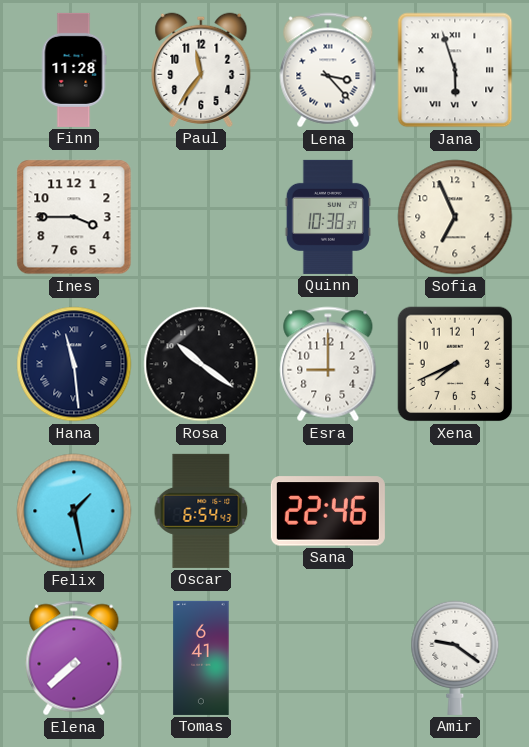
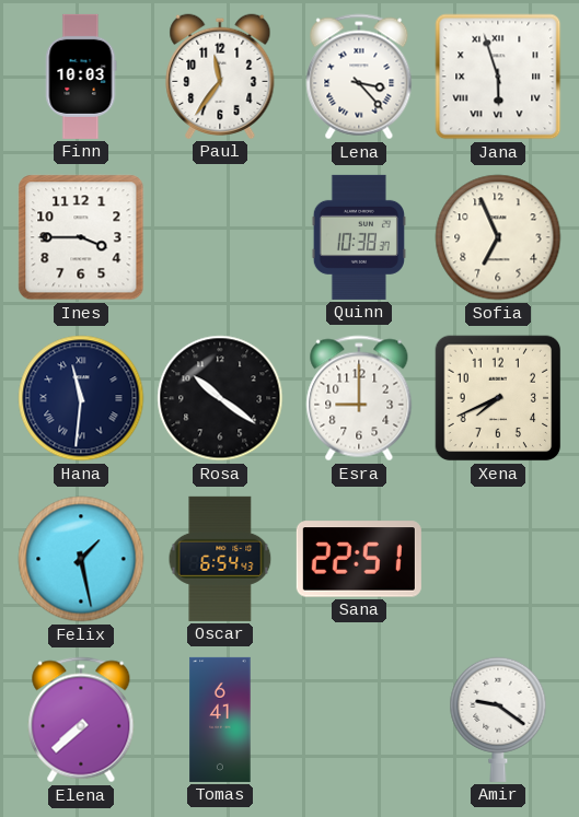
Finn: 11:28 -> 10:03 (81, 77)
Hana: 11:29 -> 11:31 (81, 398)
Sana: 22:46 -> 22:51 (359, 559)
